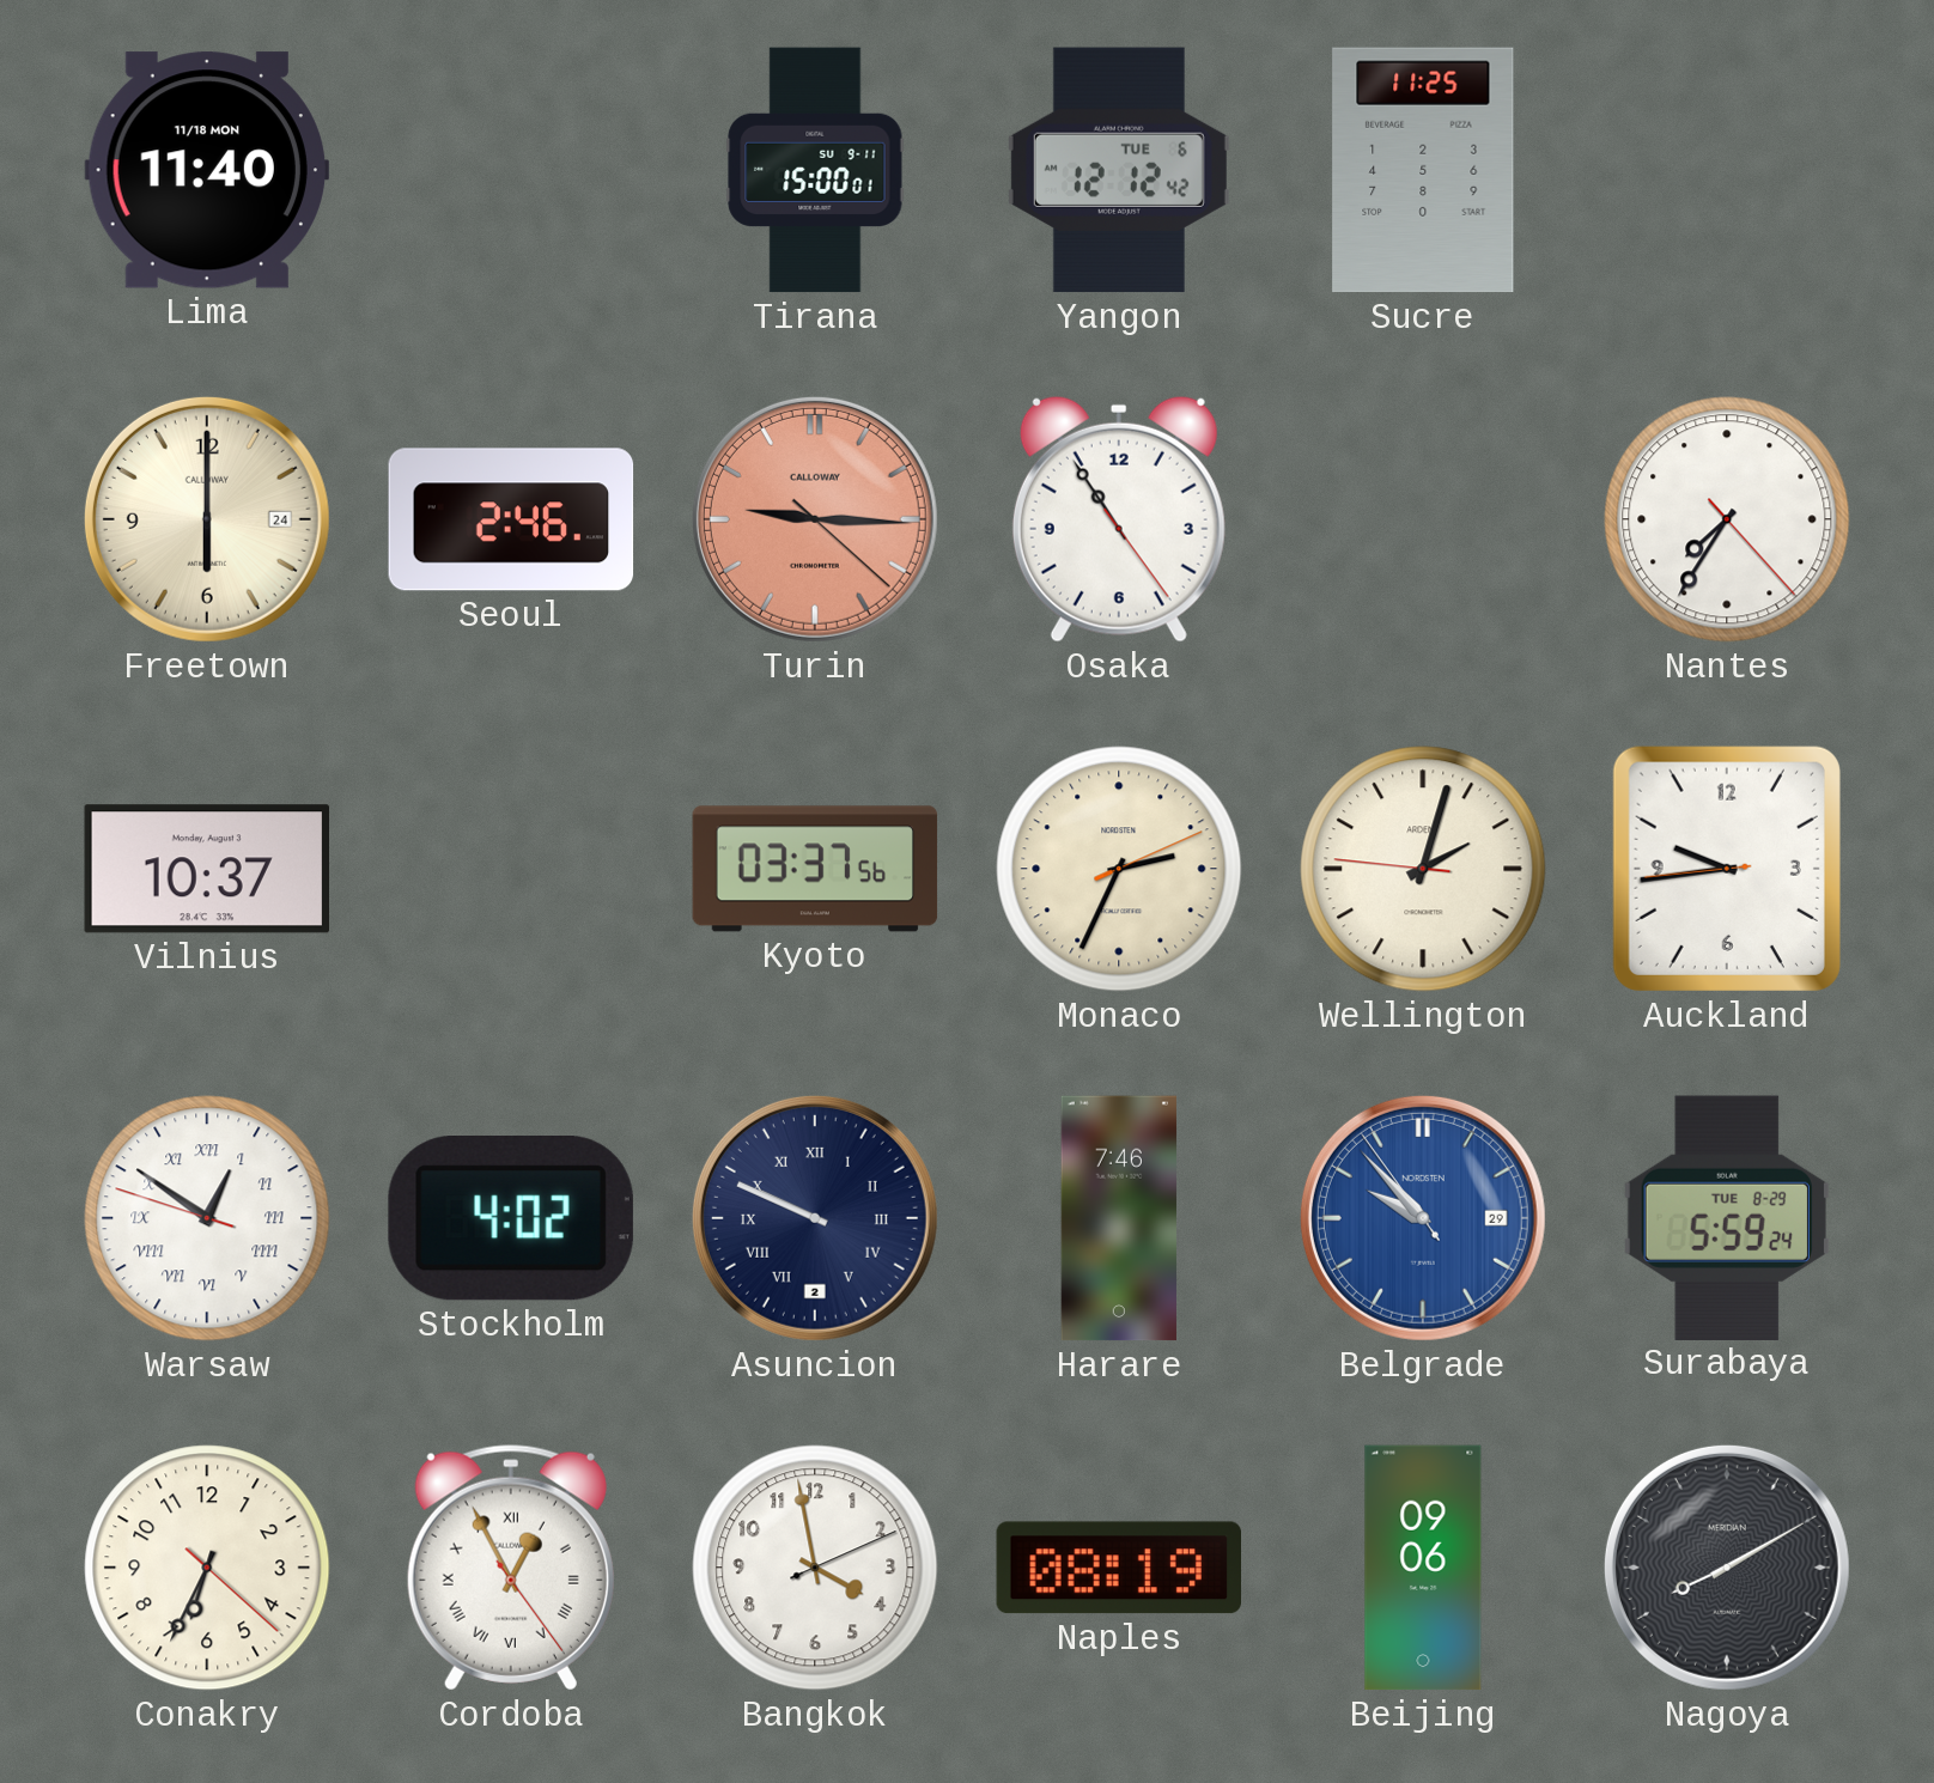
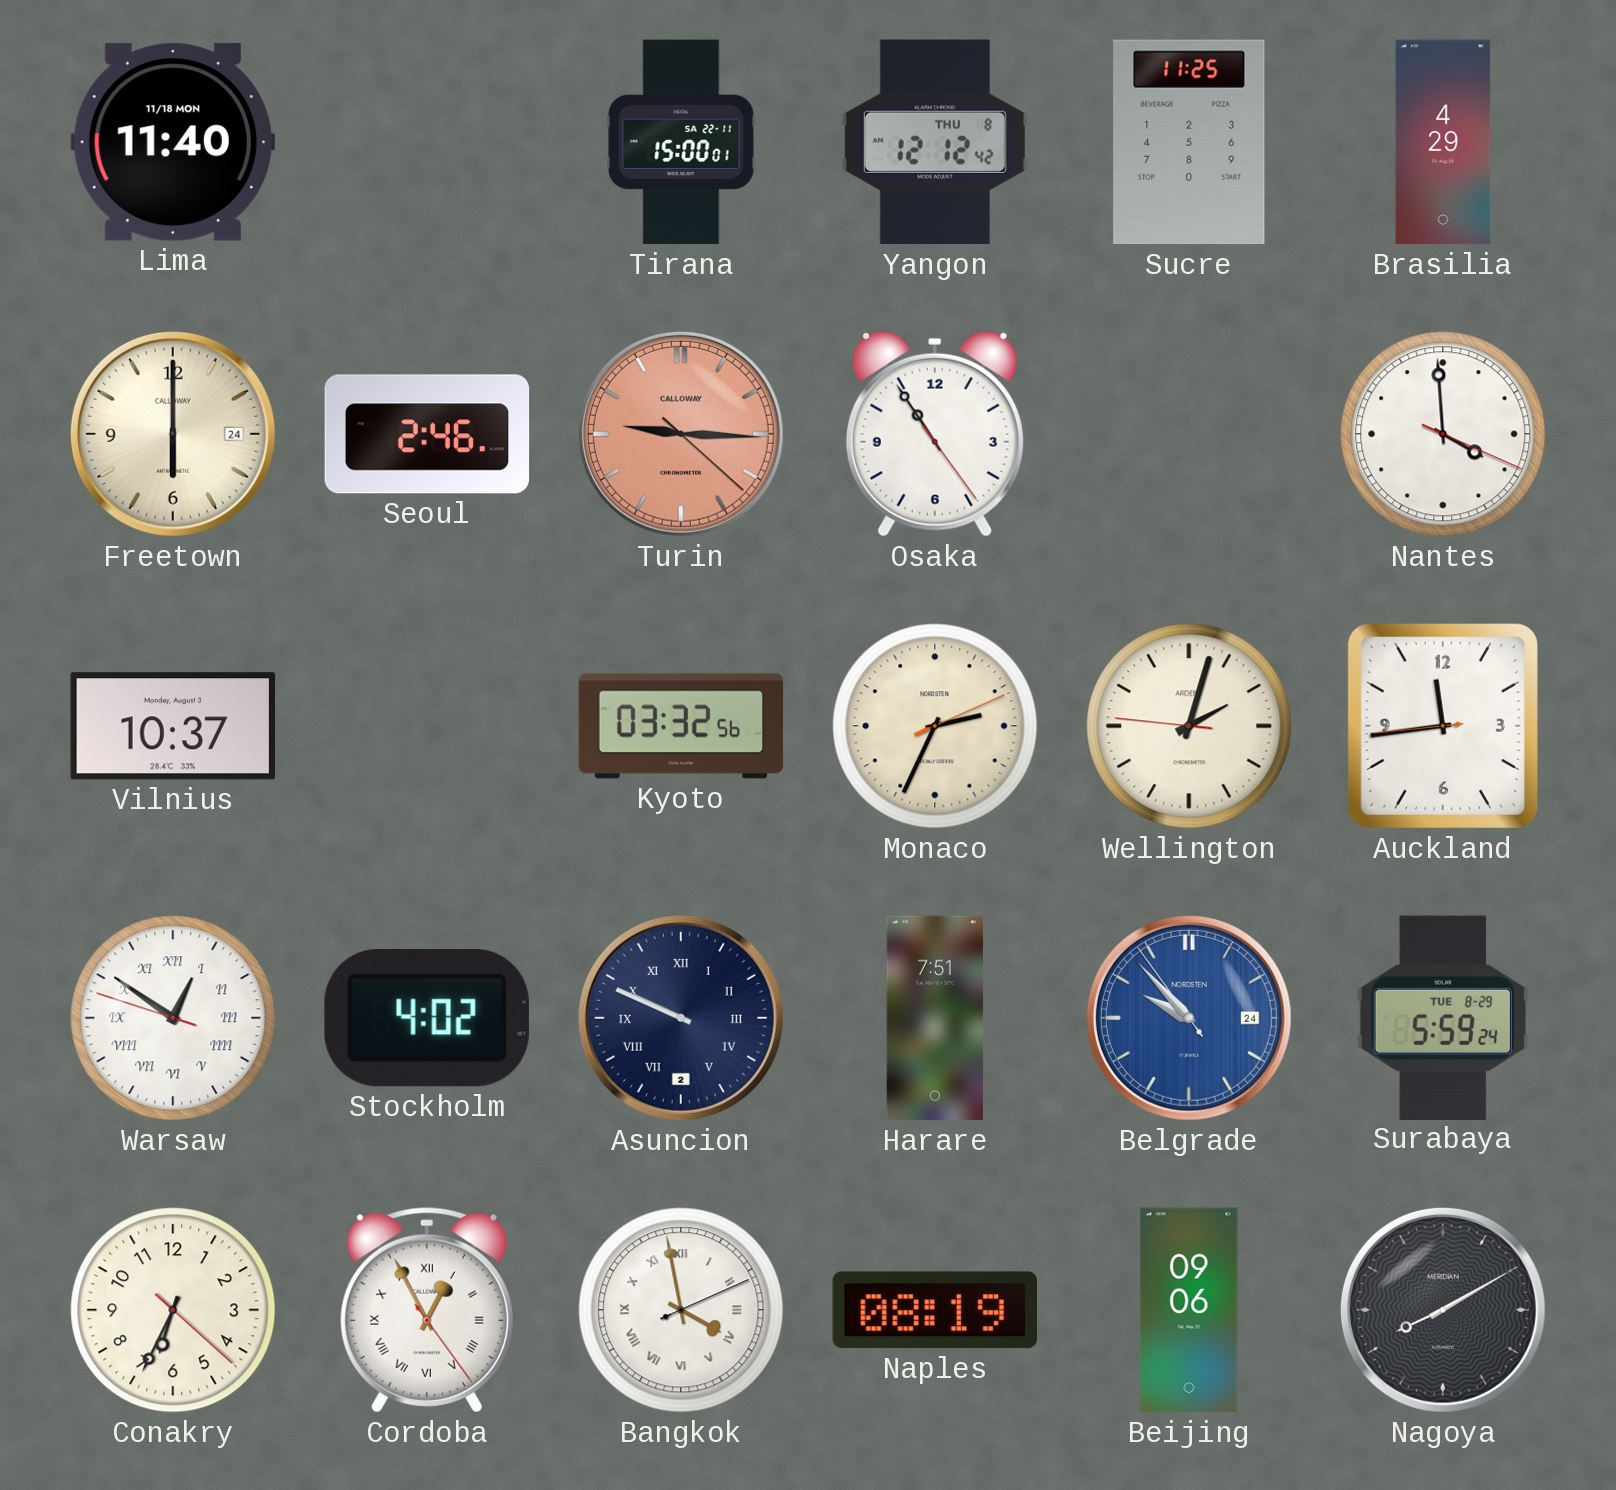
Tirana date: SU 9-11 -> SA 22-11 (681, 142)
Yangon date: TUE 6 -> THU 8 (935, 142)
Brasilia: none -> 4:29 (1443, 142)
Nantes: 7:35 -> 3:59 (1443, 434)
Kyoto: 03:37 -> 03:32 (681, 726)
Auckland: 9:43 -> 11:43 (1443, 726)
Harare: 7:46 -> 7:51 (934, 1018)
Belgrade date: 29 -> 24 (1189, 1018)
Bangkok numerals: Arabic -> Roman (681, 1310)
